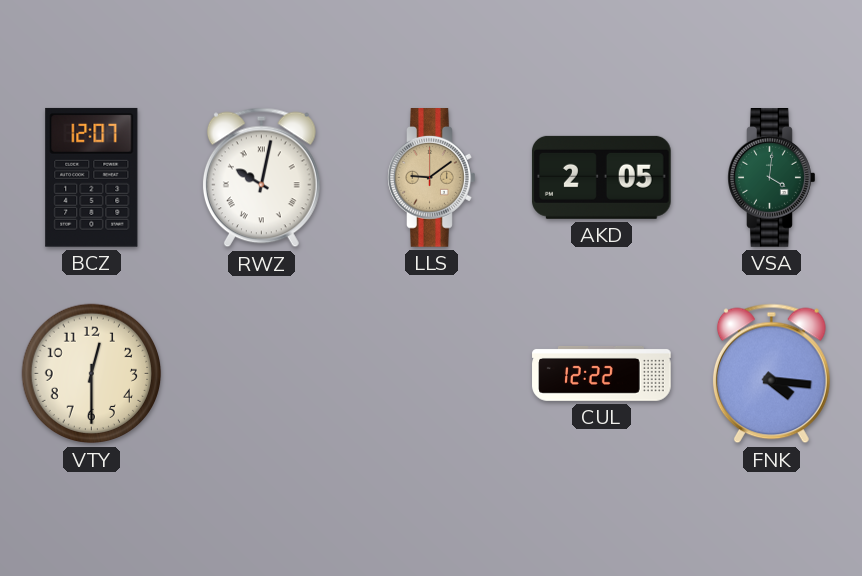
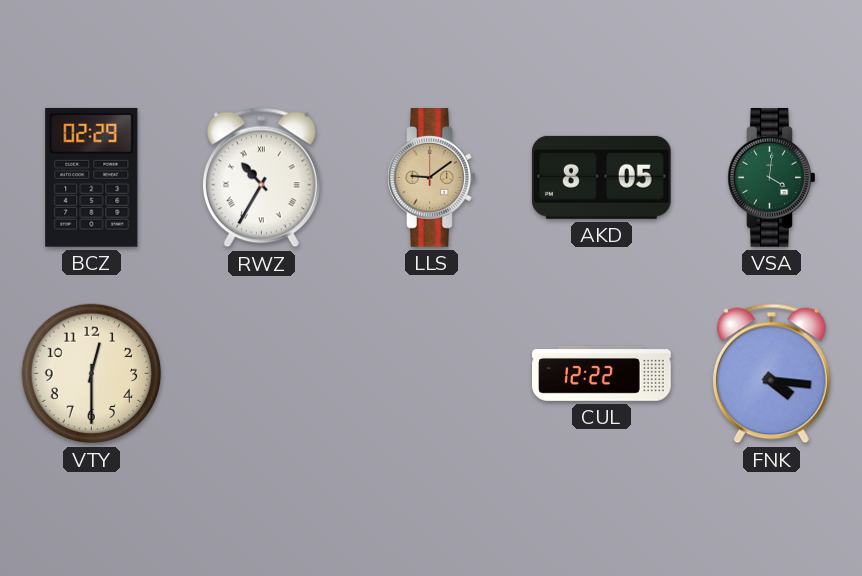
BCZ: 12:07 -> 02:29 (92, 177)
RWZ: 10:02 -> 10:35 (261, 178)
AKD: 2:05 -> 8:05 (601, 177)
